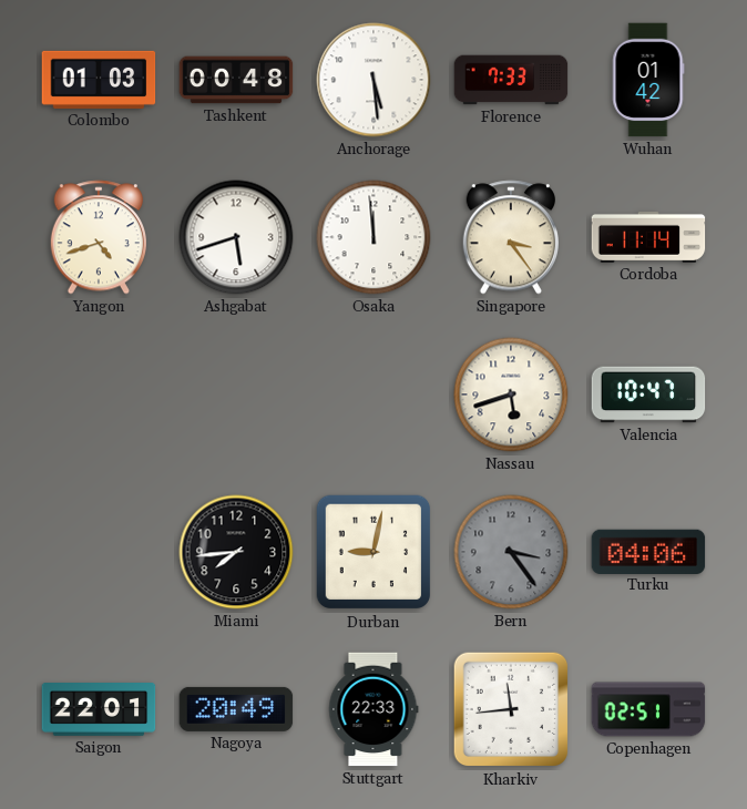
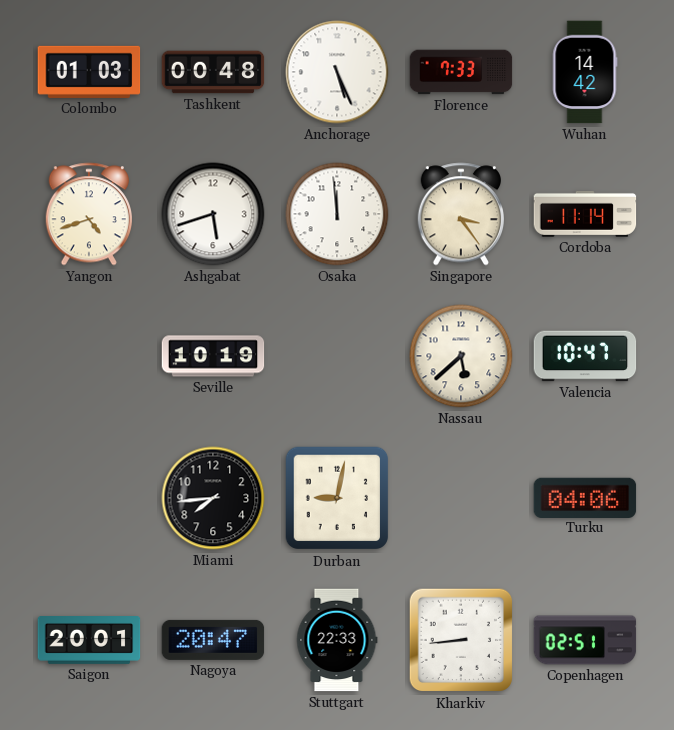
Anchorage: 5:29 -> 5:26 (337, 72)
Wuhan: 01:42 -> 14:42 (585, 72)
Seville: none -> 10:19 (213, 356)
Nassau: 5:42 -> 5:38 (461, 356)
Bern: 3:24 -> none (511, 552)
Saigon: 22:01 -> 20:01 (89, 641)
Nagoya: 20:49 -> 20:47 (213, 640)
Kharkiv: 11:44 -> 8:44 (461, 640)
